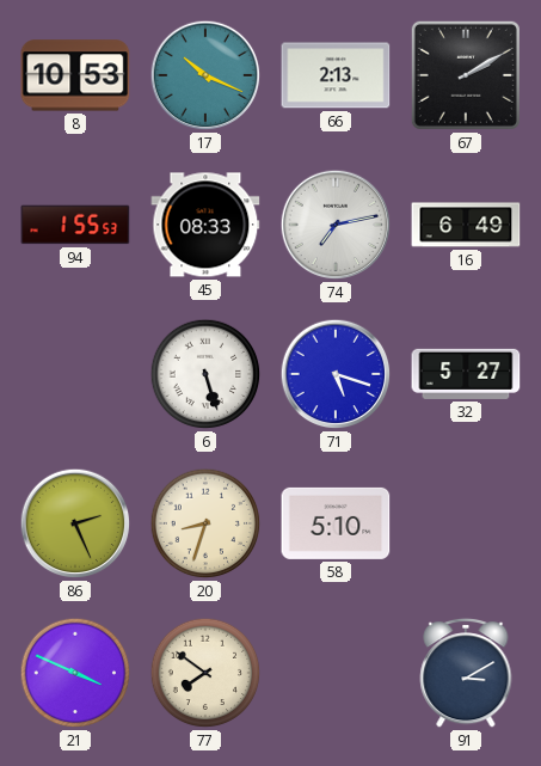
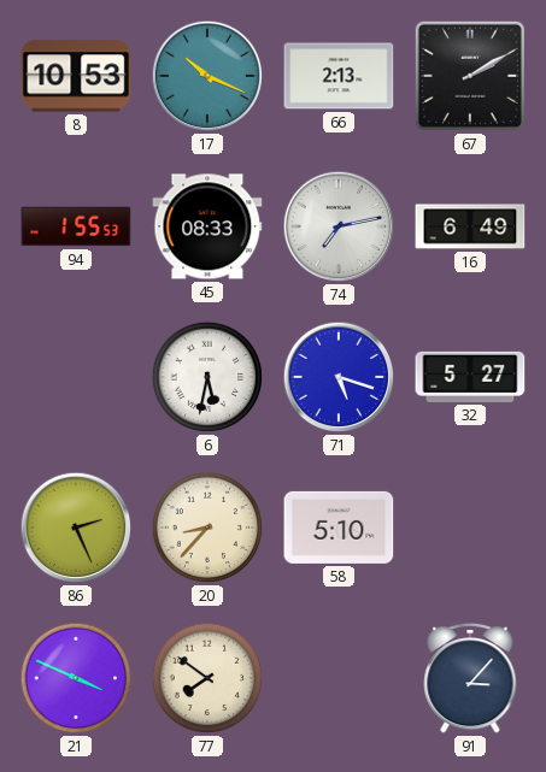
6: 5:27 -> 5:32 (207, 377)
20: 8:33 -> 8:37 (207, 528)
91: 3:10 -> 3:07 (470, 678)
